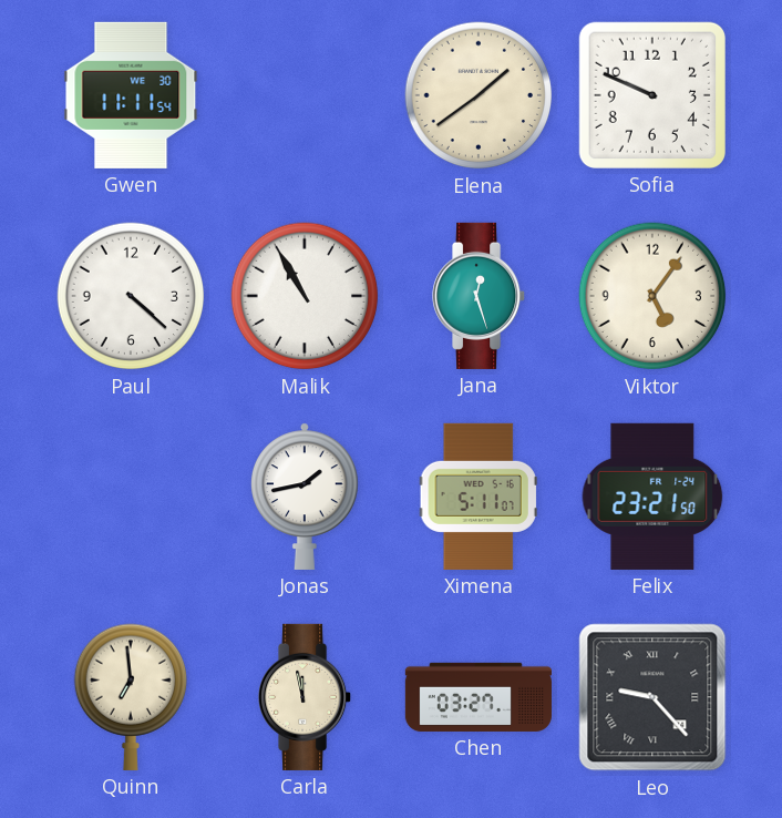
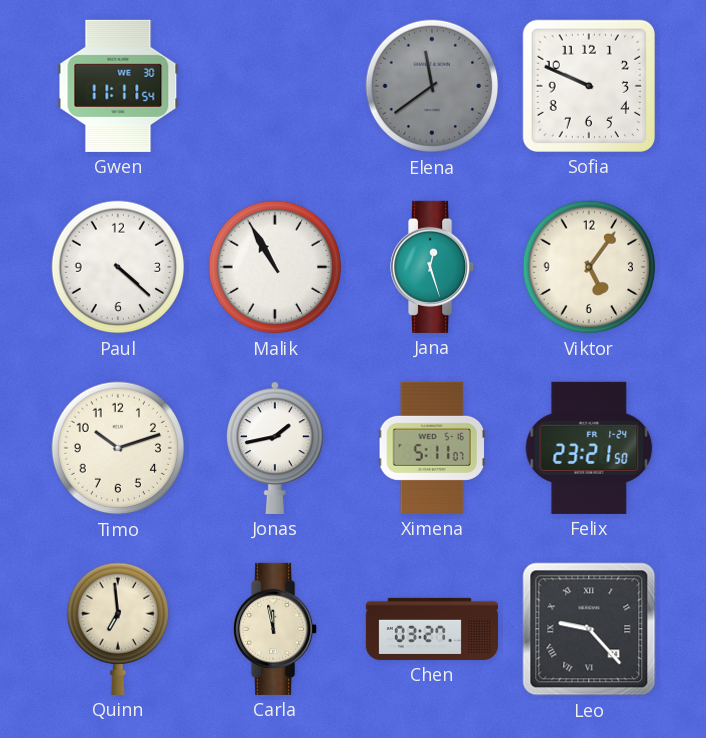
Elena: 1:39 -> 11:39 (432, 86)
Elena dial: cream -> grey (432, 86)
Timo: none -> 10:12 (118, 448)
